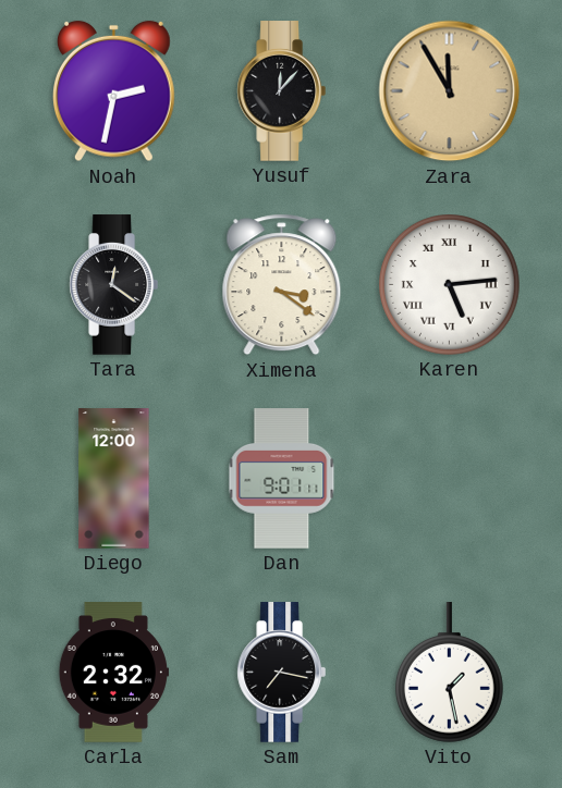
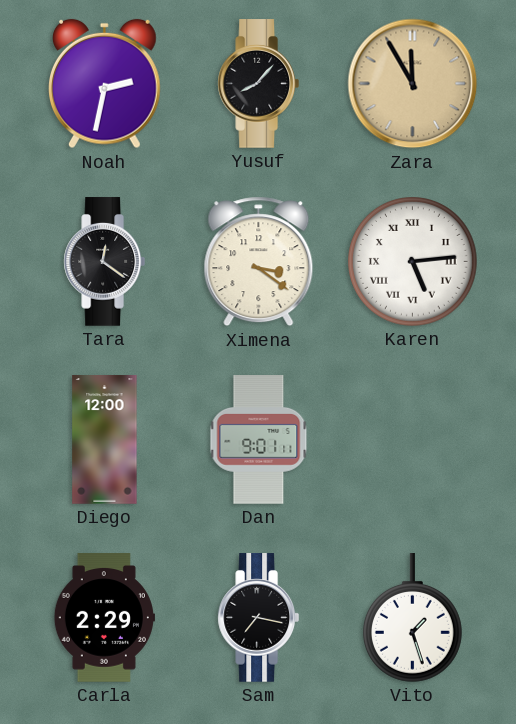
Yusuf: 12:07 -> 8:07 (258, 84)
Carla: 2:32 -> 2:29 (104, 618)
Vito: 1:28 -> 1:27 (412, 618)
